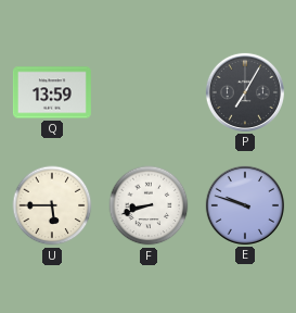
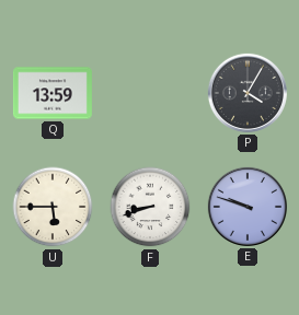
P: 7:05 -> 4:05 (248, 93)
